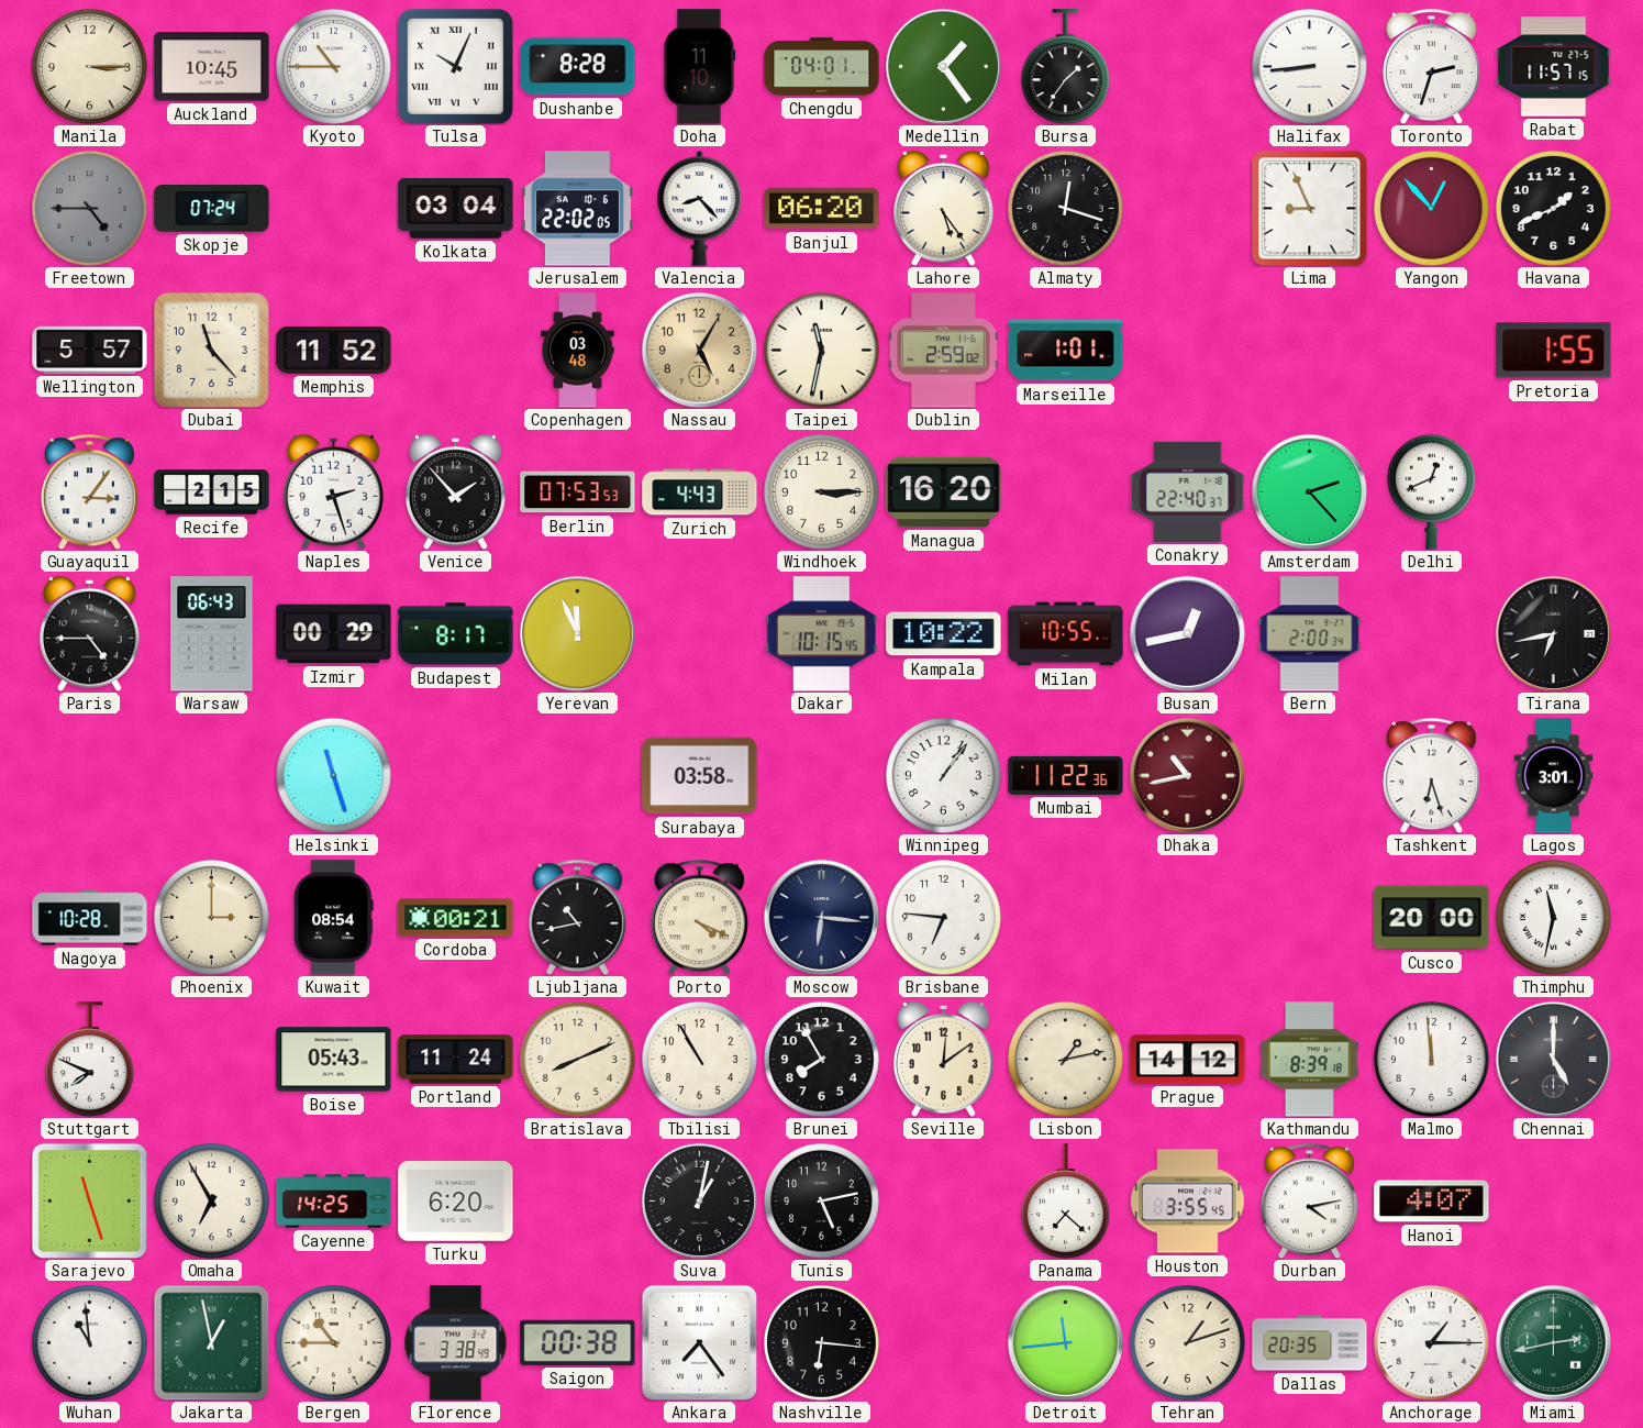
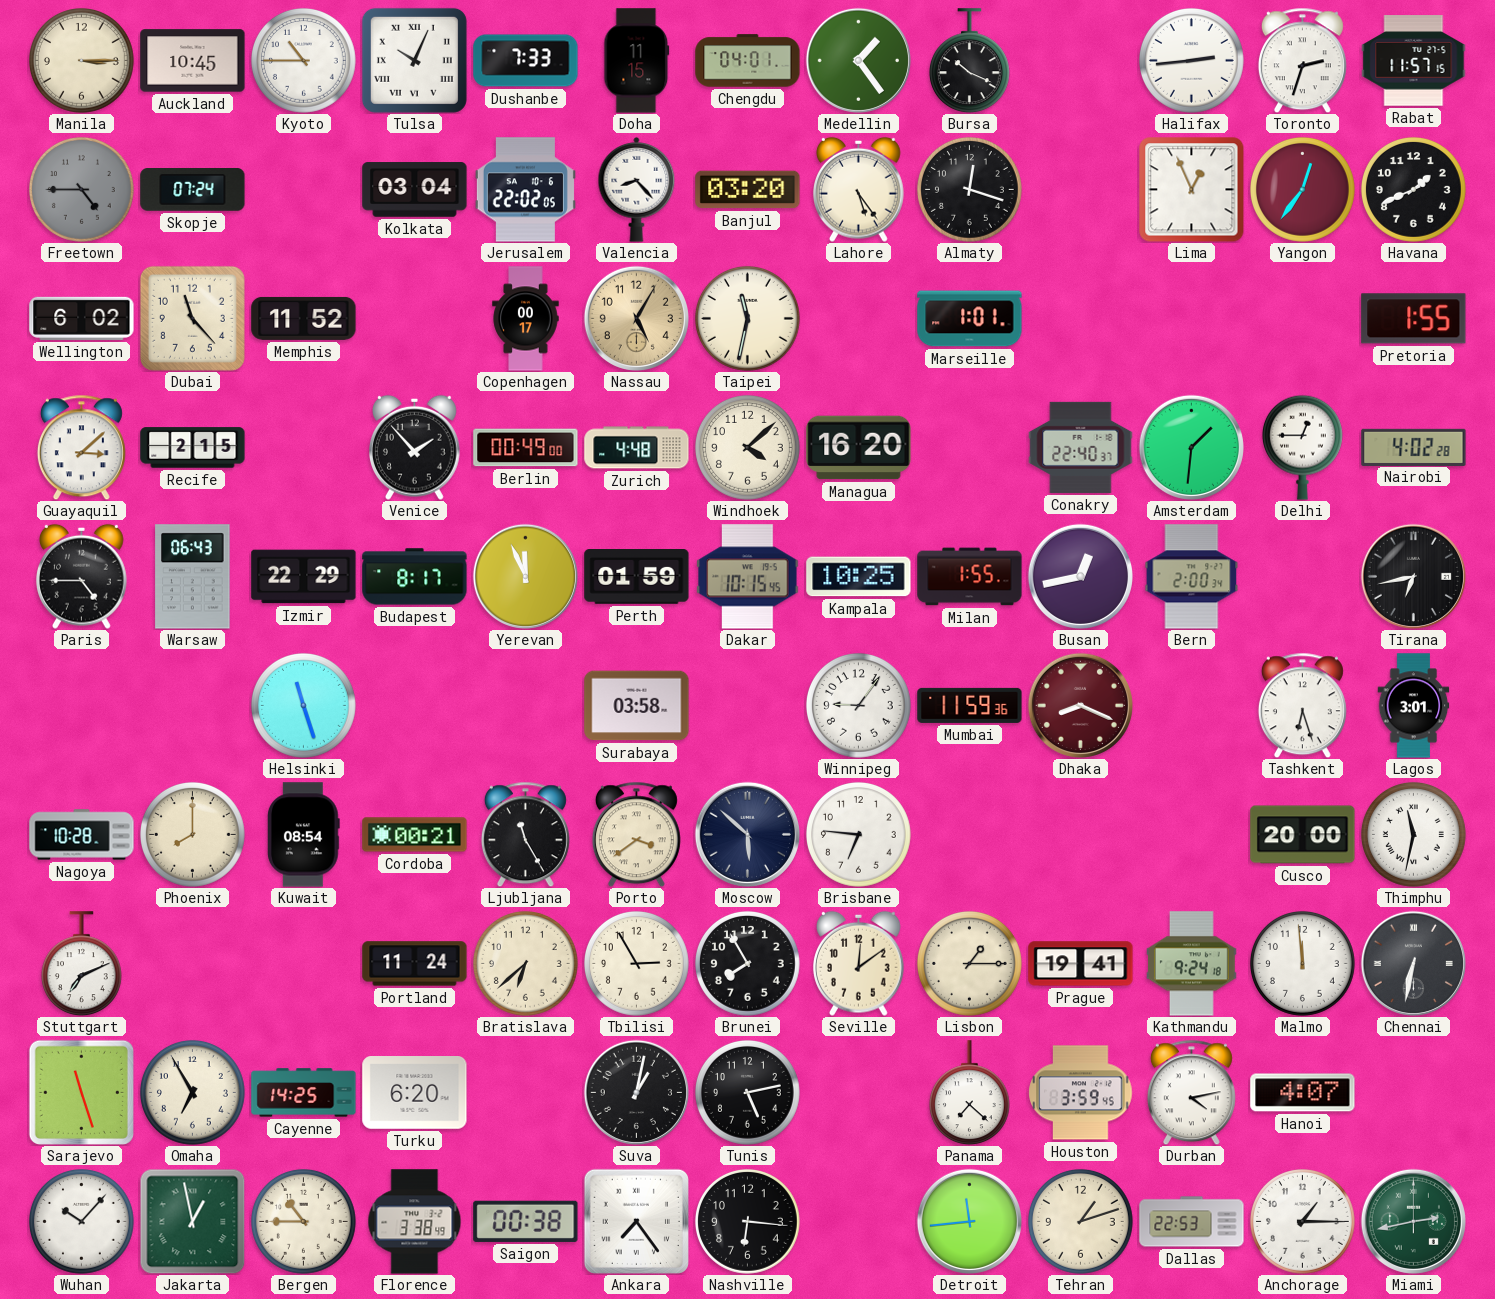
Dushanbe: 8:28 -> 7:33 (526, 61)
Doha: 11:10 -> 11:15 (637, 61)
Bursa: 1:36 -> 10:19 (969, 61)
Halifax: 8:44 -> 2:44 (1191, 60)
Banjul: 06:20 -> 03:20 (748, 190)
Lima: 8:56 -> 12:56 (1191, 189)
Yangon: 12:53 -> 12:36 (1302, 189)
Wellington: 5:57 -> 6:02 (82, 318)
Copenhagen: 03:48 -> 00:17 (526, 319)
Dublin: 2:59 -> none (943, 351)
Guayaquil: 3:06 -> 3:08 (81, 447)
Naples: 2:27 -> none (334, 491)
Berlin: 07:53 -> 00:49 (526, 448)
Zurich: 4:43 -> 4:48 (637, 448)
Windhoek: 3:15 -> 4:08 (747, 447)
Amsterdam: 2:23 -> 1:31 (1191, 447)
Delhi: 12:41 -> 12:45 (1302, 447)
Nairobi: none -> 4:02 (1414, 447)
Izmir: 00:29 -> 22:29 (304, 577)
Perth: none -> 01:59 (637, 577)
Kampala: 10:22 -> 10:25 (859, 577)
Milan: 10:55 -> 1:55 (970, 577)
Winnipeg: 1:06 -> 9:06 (858, 705)
Mumbai: 11:22 -> 11:59 (970, 705)
Dhaka: 10:43 -> 8:19 (1080, 705)
Phoenix: 3:00 -> 8:00 (192, 834)
Ljubljana: 10:43 -> 11:25 (525, 834)
Porto: 4:19 -> 3:39 (636, 834)
Moscow: 6:16 -> 5:52 (747, 834)
Stuttgart: 7:49 -> 7:11 (81, 964)
Boise: 05:43 -> none (334, 1060)
Bratislava: 8:11 -> 6:38 (525, 963)
Tbilisi: 10:55 -> 2:55 (636, 963)
Lisbon: 1:13 -> 1:15 (969, 963)
Prague: 14:12 -> 19:41 (1081, 964)
Kathmandu: 8:39 -> 9:24 (1192, 964)
Chennai: 5:00 -> 6:32 (1413, 963)
Houston: 3:55 -> 3:59 (1081, 1093)
Wuhan: 10:59 -> 10:07 (81, 1221)
Dallas: 20:35 -> 22:53 (1192, 1222)
